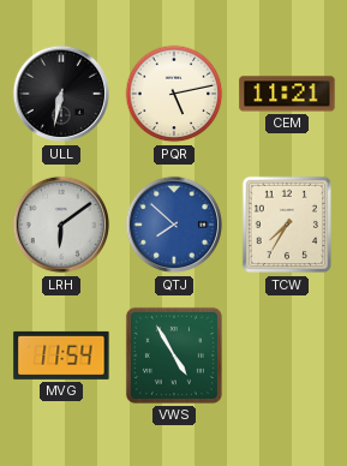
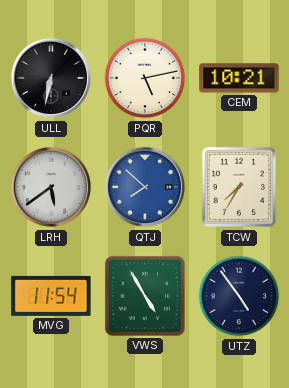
CEM: 11:21 -> 10:21 (239, 78)
LRH: 6:09 -> 5:39 (51, 187)
UTZ: none -> 4:54 (239, 296)
